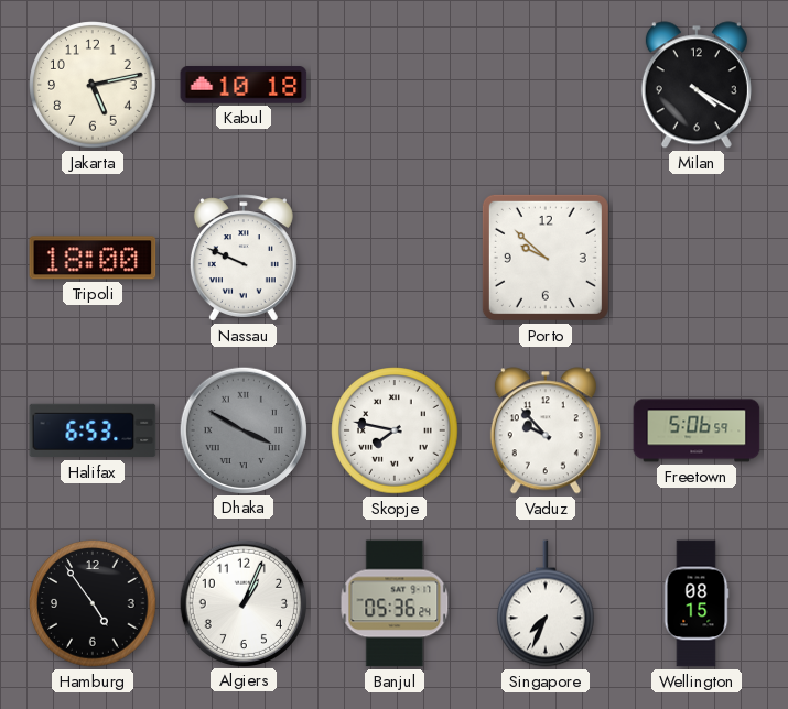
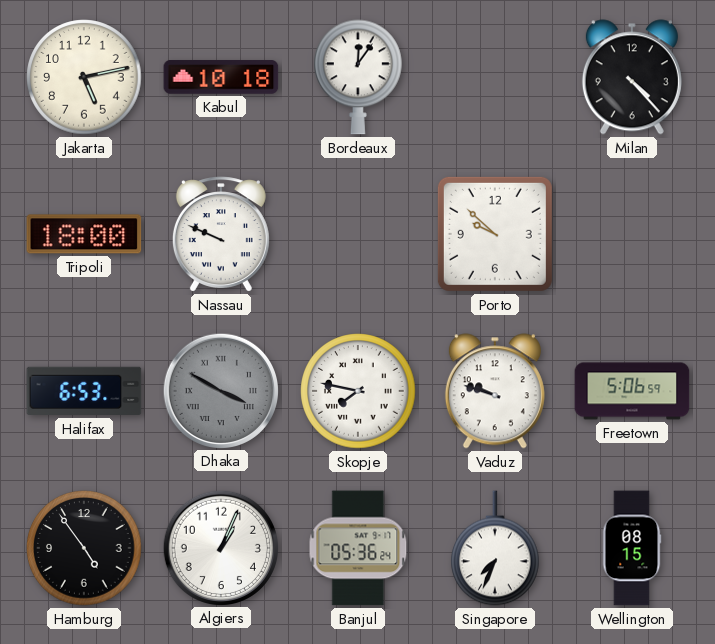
Bordeaux: none -> 12:06 (359, 77)
Milan: 4:20 -> 4:23 (632, 77)
Vaduz: 9:53 -> 9:48 (495, 391)
